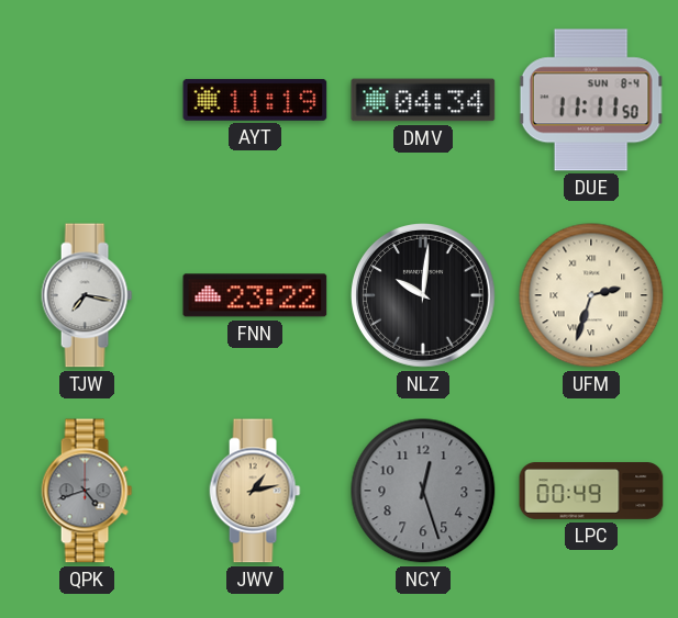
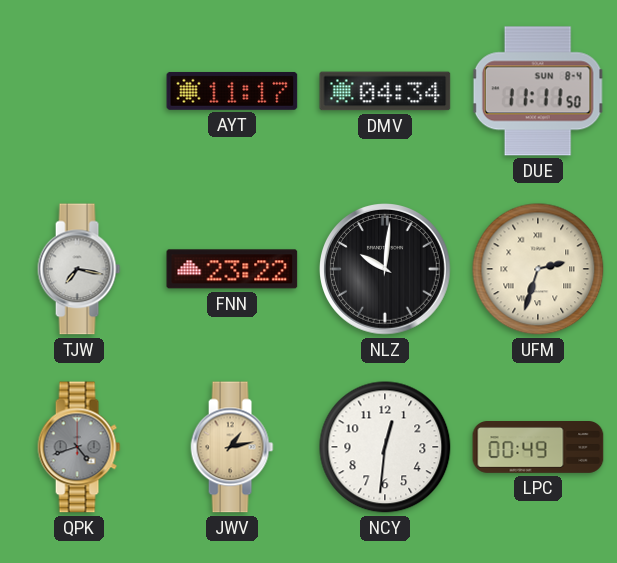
AYT: 11:19 -> 11:17 (232, 91)
NCY: 12:27 -> 12:31 (385, 447)
NCY dial: grey -> white (385, 447)
